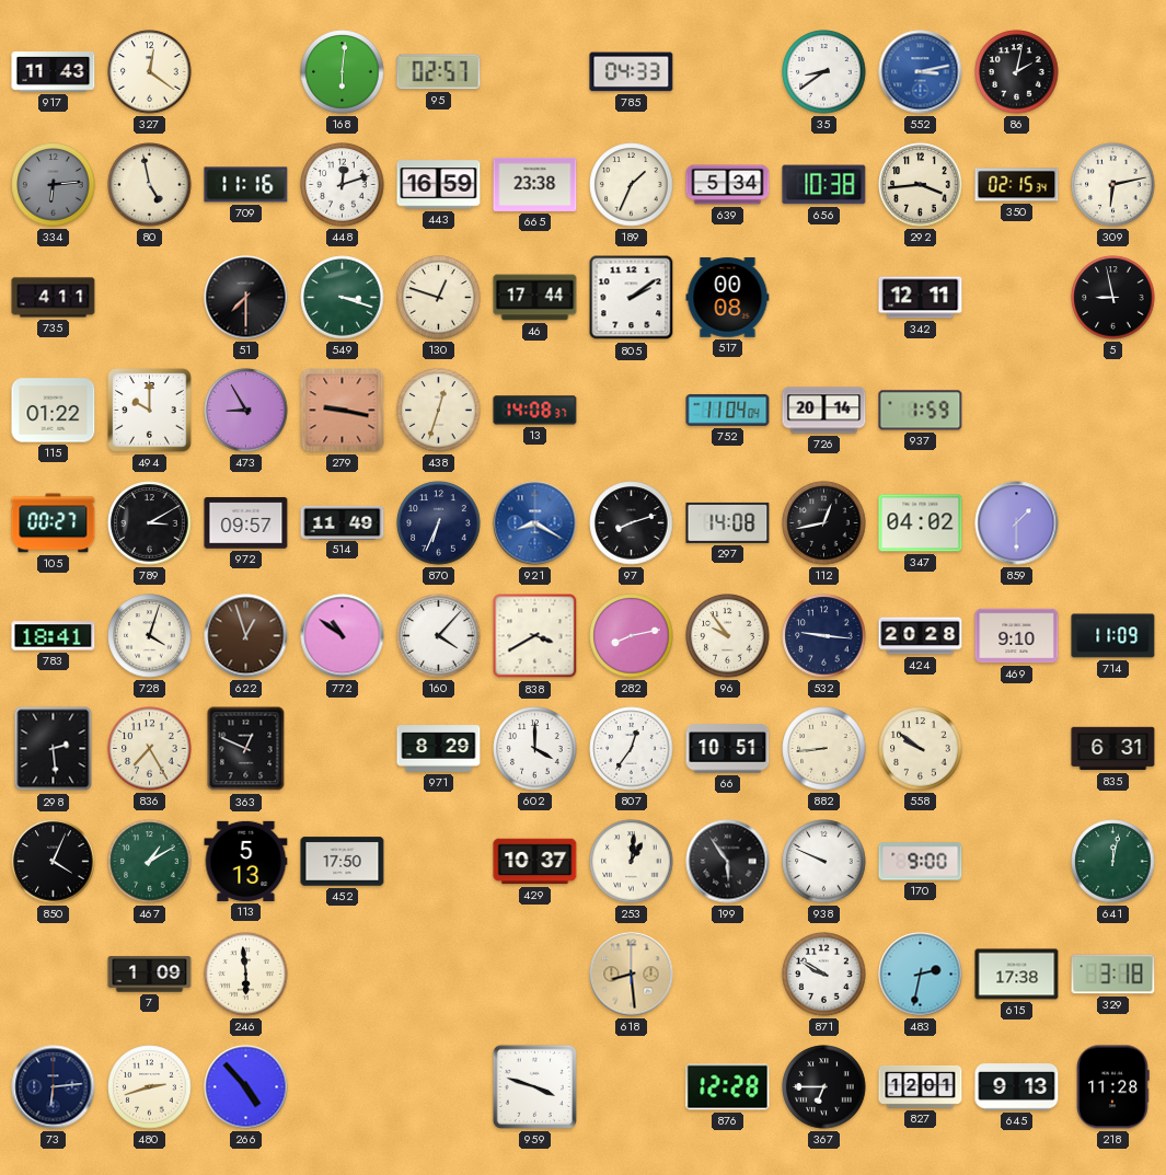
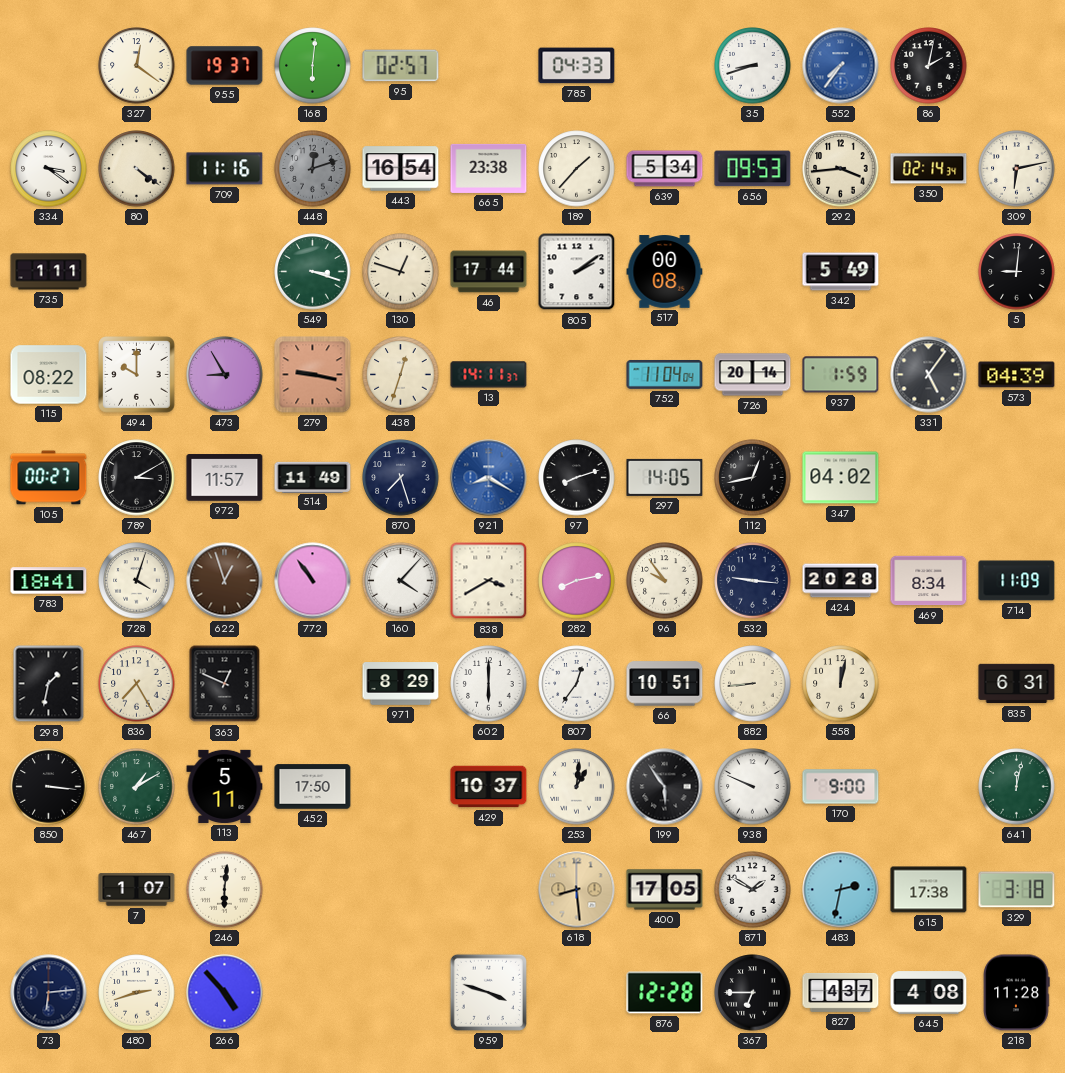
917: 11:43 -> none (54, 72)
955: none -> 19:37 (225, 66)
35: 8:39 -> 8:42 (753, 66)
552: 3:13 -> 7:36 (841, 66)
334: 6:14 -> 3:21 (49, 169)
334 dial: grey -> white (49, 169)
80: 4:58 -> 4:21 (137, 169)
448 dial: white -> grey (313, 169)
443: 16:59 -> 16:54 (401, 169)
189: 1:34 -> 1:37 (577, 169)
656: 10:38 -> 09:53 (753, 169)
350: 02:15 -> 02:14 (929, 169)
735: 4:11 -> 1:11 (49, 272)
51: 7:30 -> none (246, 298)
342: 12:11 -> 5:49 (841, 272)
5: 8:58 -> 9:01 (1017, 272)
115: 01:22 -> 08:22 (49, 375)
13: 14:08 -> 14:11 (489, 375)
331: none -> 5:06 (929, 375)
573: none -> 04:39 (1017, 375)
972: 09:57 -> 11:57 (225, 478)
870: 6:34 -> 7:27 (401, 478)
297: 14:08 -> 14:05 (665, 477)
859: 1:30 -> none (1017, 523)
772: 10:51 -> 10:54 (313, 581)
469: 9:10 -> 8:34 (929, 581)
298: 2:29 -> 1:32 (49, 684)
602: 4:00 -> 6:00 (489, 684)
558: 9:51 -> 12:02 (841, 684)
850: 4:04 -> 3:16 (49, 787)
113: 5:13 -> 5:11 (225, 786)
7: 1:09 -> 1:07 (137, 890)
246: 5:59 -> 6:01 (225, 890)
400: none -> 17:05 (665, 890)
871: 9:50 -> 1:50 (753, 890)
827: 12:01 -> 4:37 (841, 992)
645: 9:13 -> 4:08 (929, 993)
